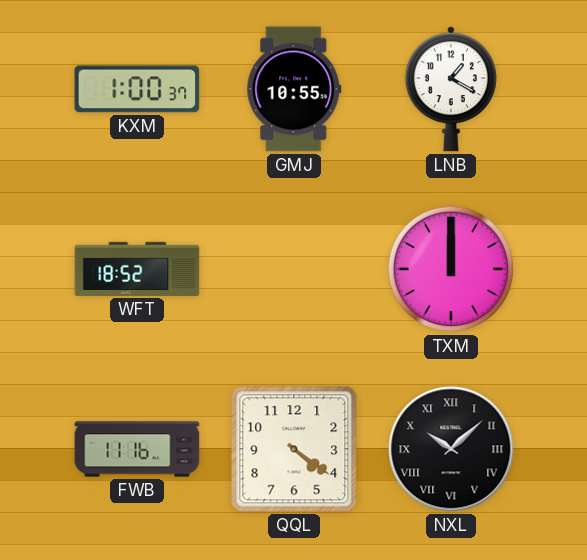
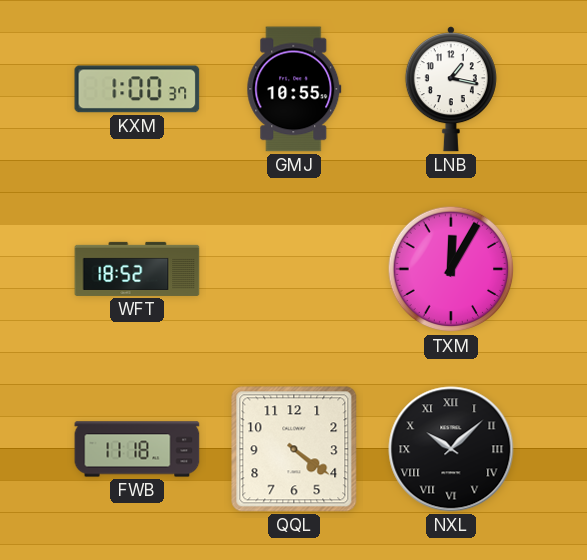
LNB: 1:20 -> 1:17 (451, 89)
TXM: 12:00 -> 12:05 (451, 269)
FWB: 11:16 -> 11:18 (137, 449)
